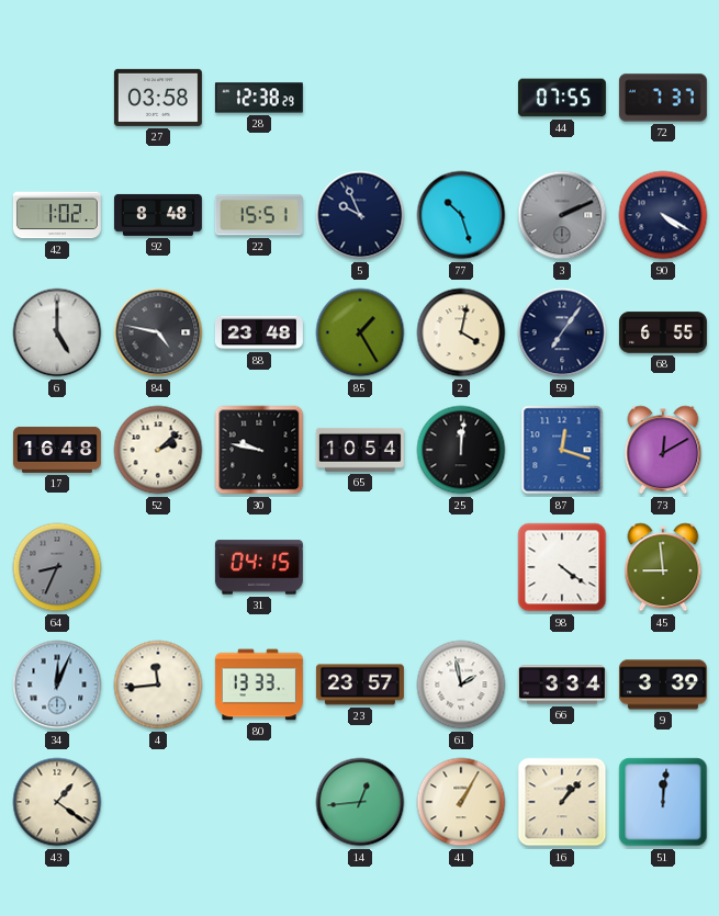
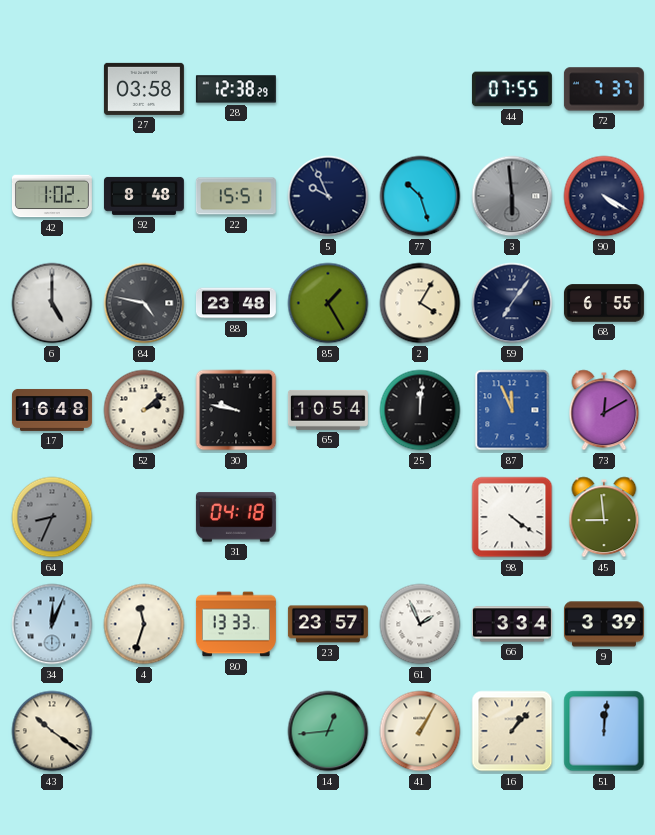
3: 2:11 -> 5:59 (512, 196)
2: 4:02 -> 4:05 (420, 303)
87: 12:18 -> 11:56 (512, 410)
31: 04:15 -> 04:18 (236, 517)
4: 11:44 -> 11:33 (144, 624)
61: 1:58 -> 1:56 (420, 624)
43: 1:21 -> 10:21 (52, 731)
